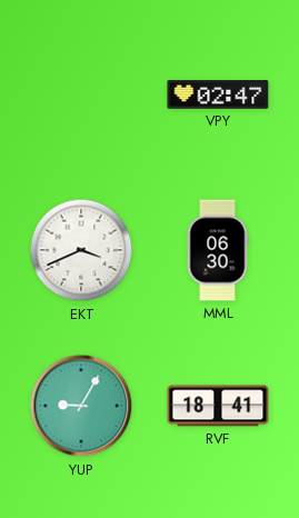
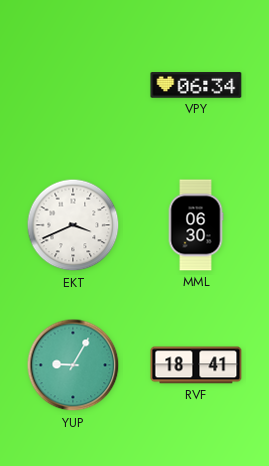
VPY: 02:47 -> 06:34 (196, 85)
